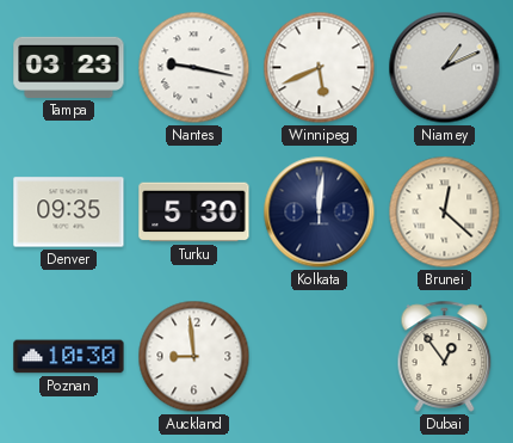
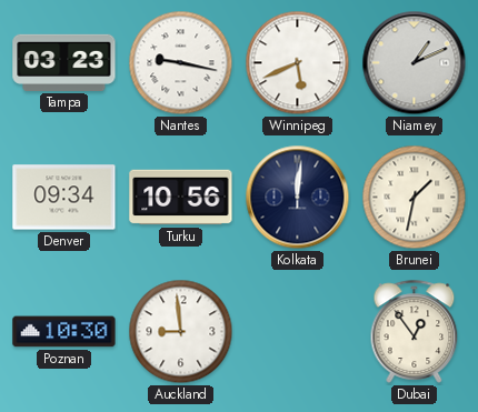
Denver: 09:35 -> 09:34 (64, 198)
Turku: 5:30 -> 10:56 (181, 198)
Brunei: 12:22 -> 1:32 (415, 198)
